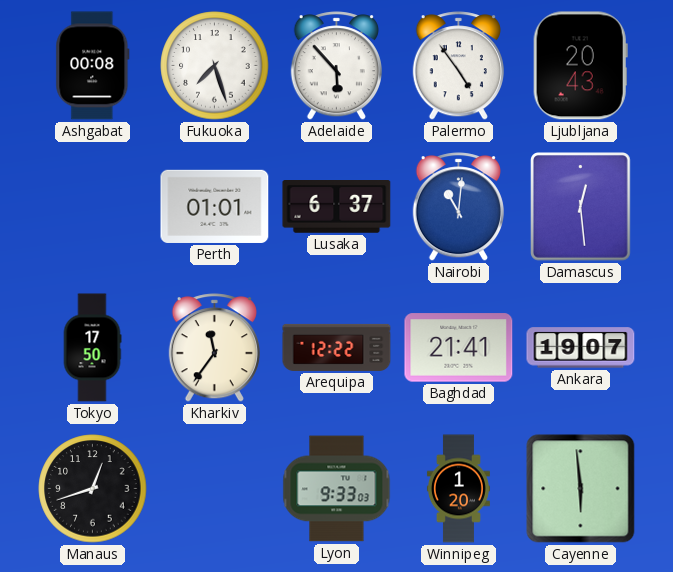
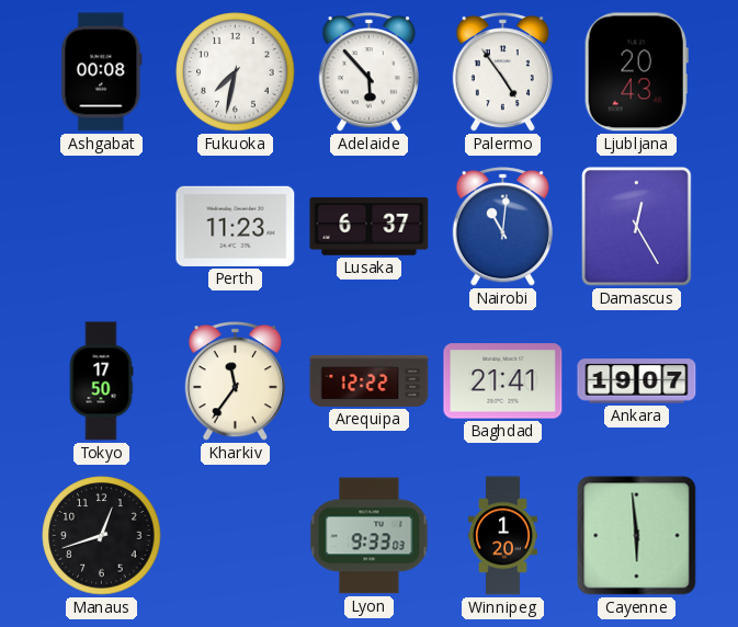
Fukuoka: 7:27 -> 7:32 (236, 72)
Perth: 01:01 -> 11:23 (236, 226)
Damascus: 12:29 -> 12:25 (637, 227)
